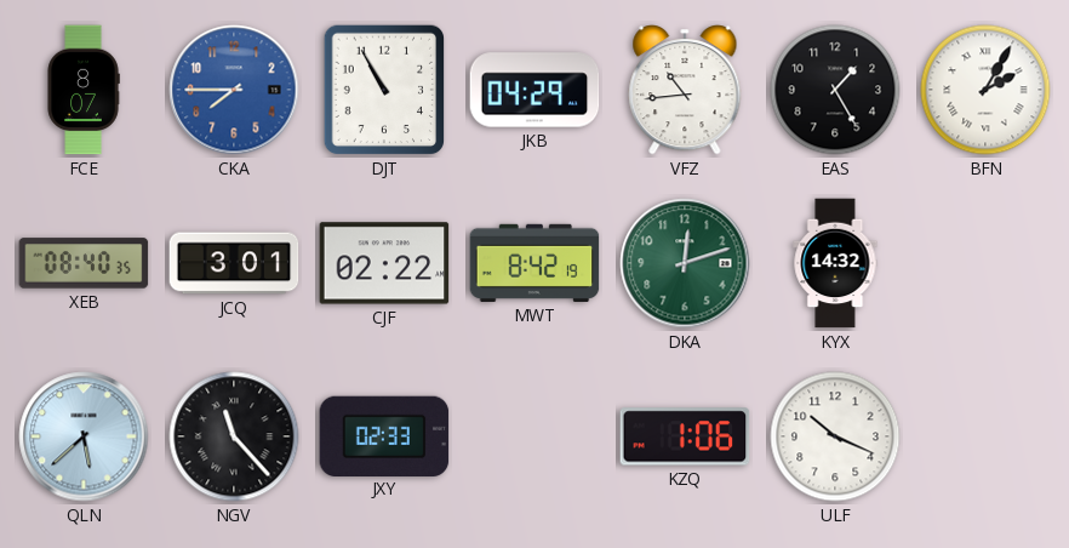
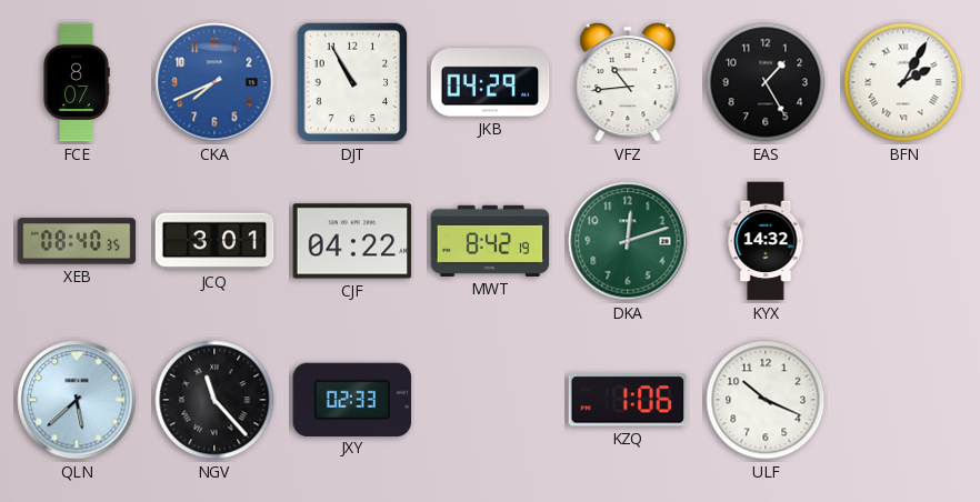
CKA: 7:45 -> 7:41 (214, 82)
CJF: 02:22 -> 04:22 (352, 241)
